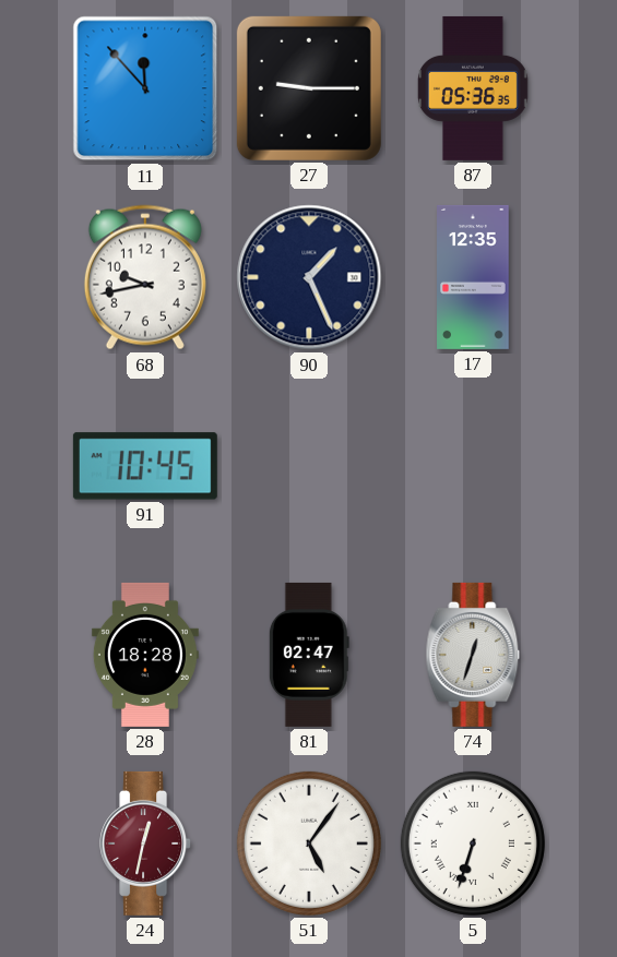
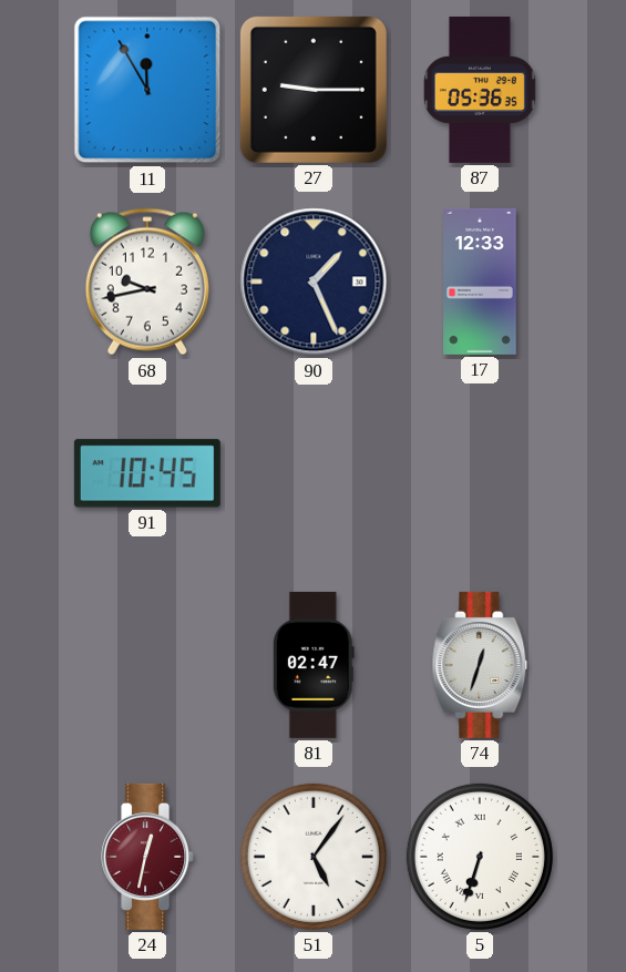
11: 11:53 -> 11:55 (147, 90)
17: 12:35 -> 12:33 (480, 282)
28: 18:28 -> none (145, 655)
